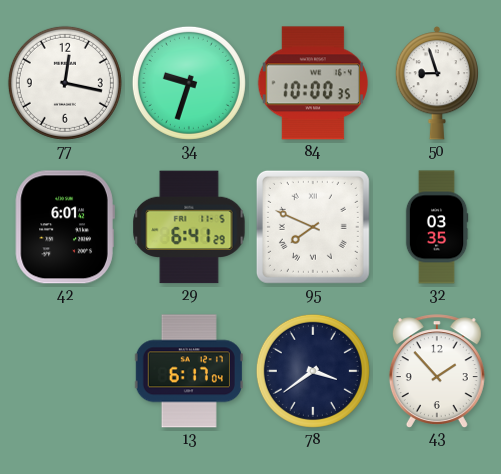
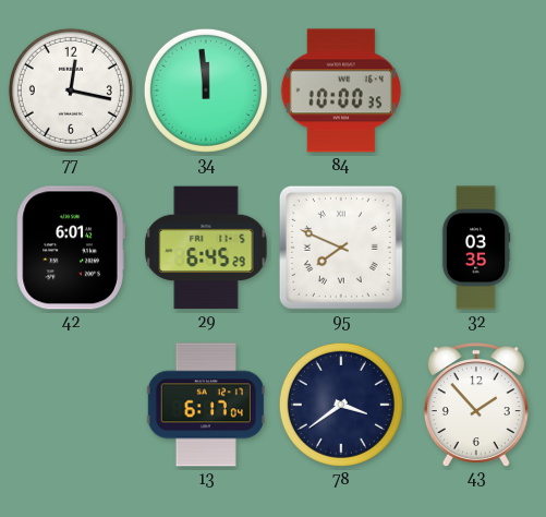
34: 9:33 -> 11:59 (206, 91)
50: 8:57 -> none (436, 83)
29: 6:41 -> 6:45 (206, 248)
